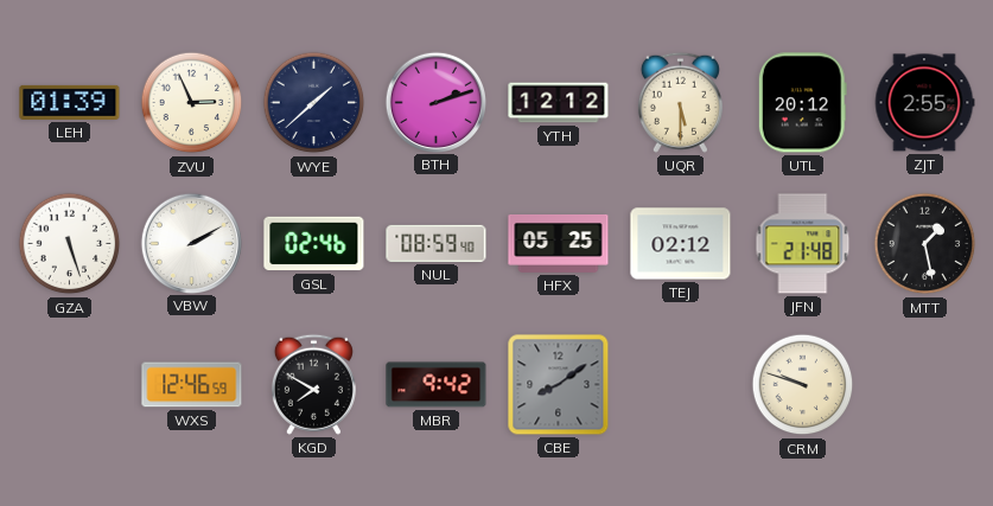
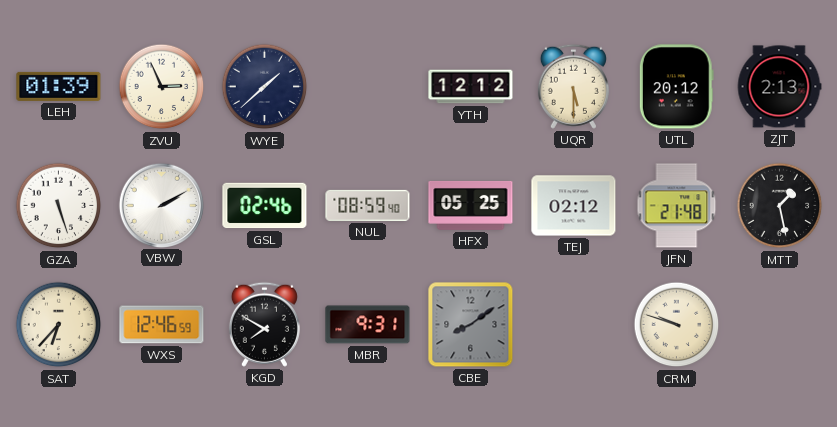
BTH: 2:12 -> none (435, 102)
ZJT: 2:55 -> 2:13 (779, 87)
SAT: none -> 6:37 (59, 325)
MBR: 9:42 -> 9:31 (368, 325)
